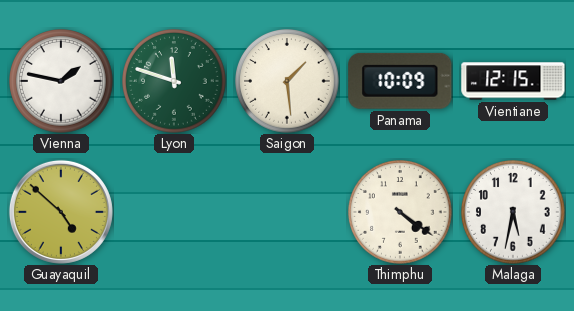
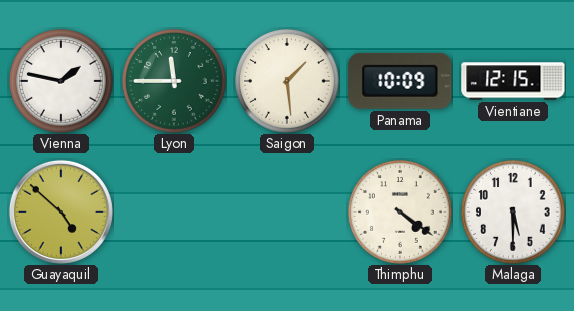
Lyon: 11:48 -> 11:45 (174, 81)
Malaga: 5:32 -> 5:30 (513, 212)
